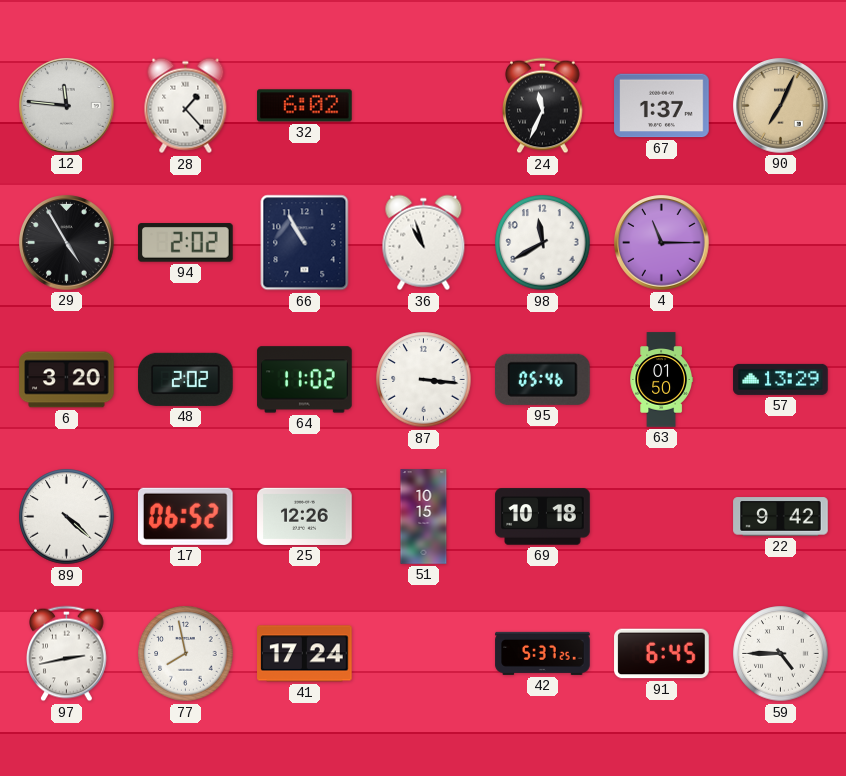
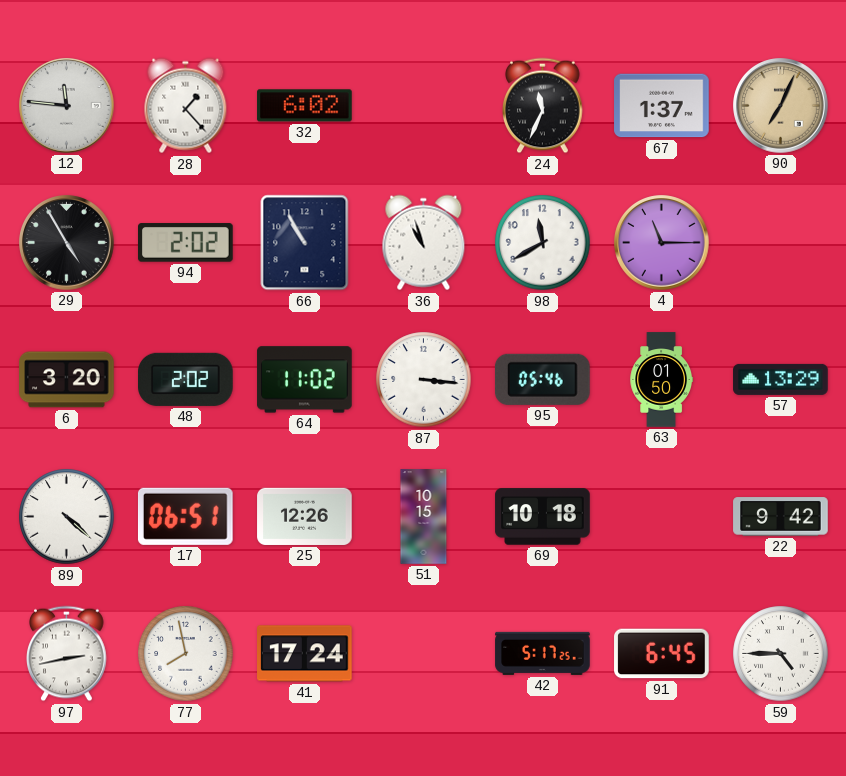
17: 06:52 -> 06:51 (185, 516)
42: 5:37 -> 5:17 (543, 653)
